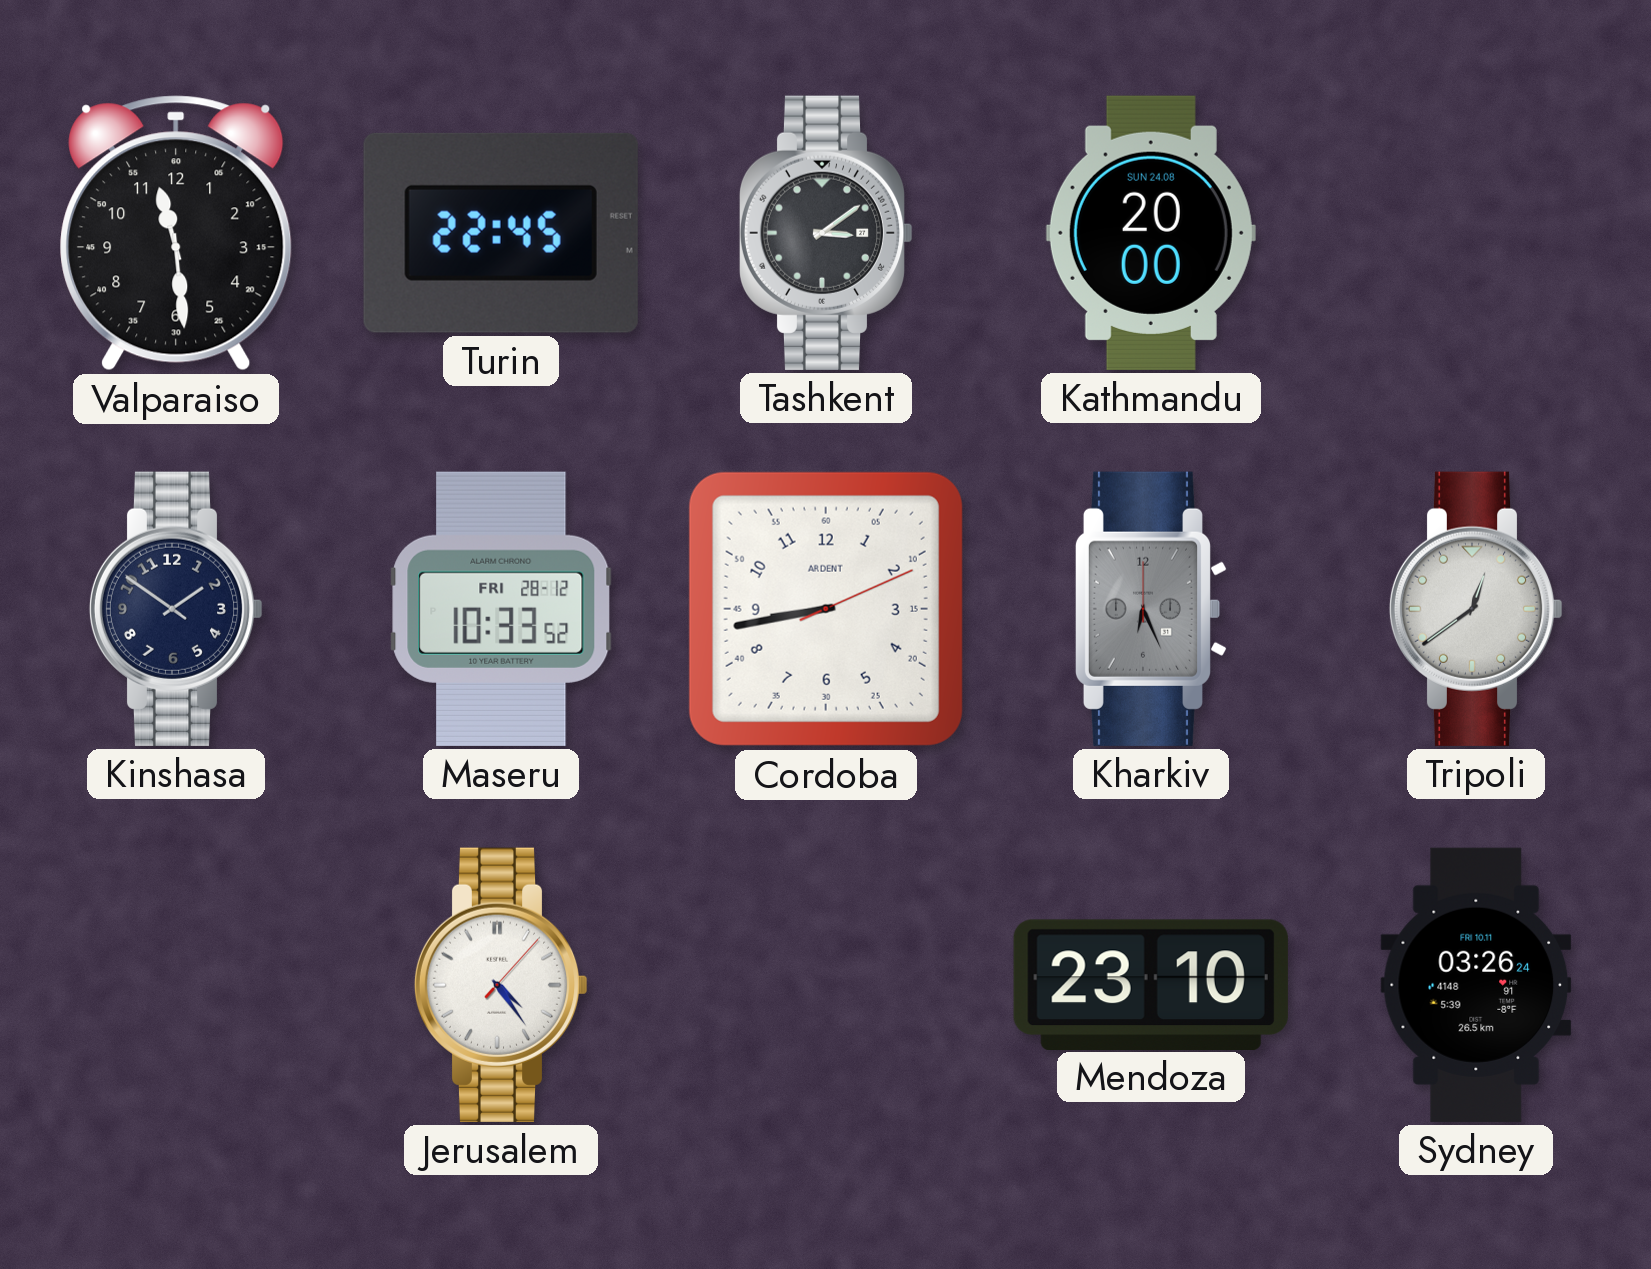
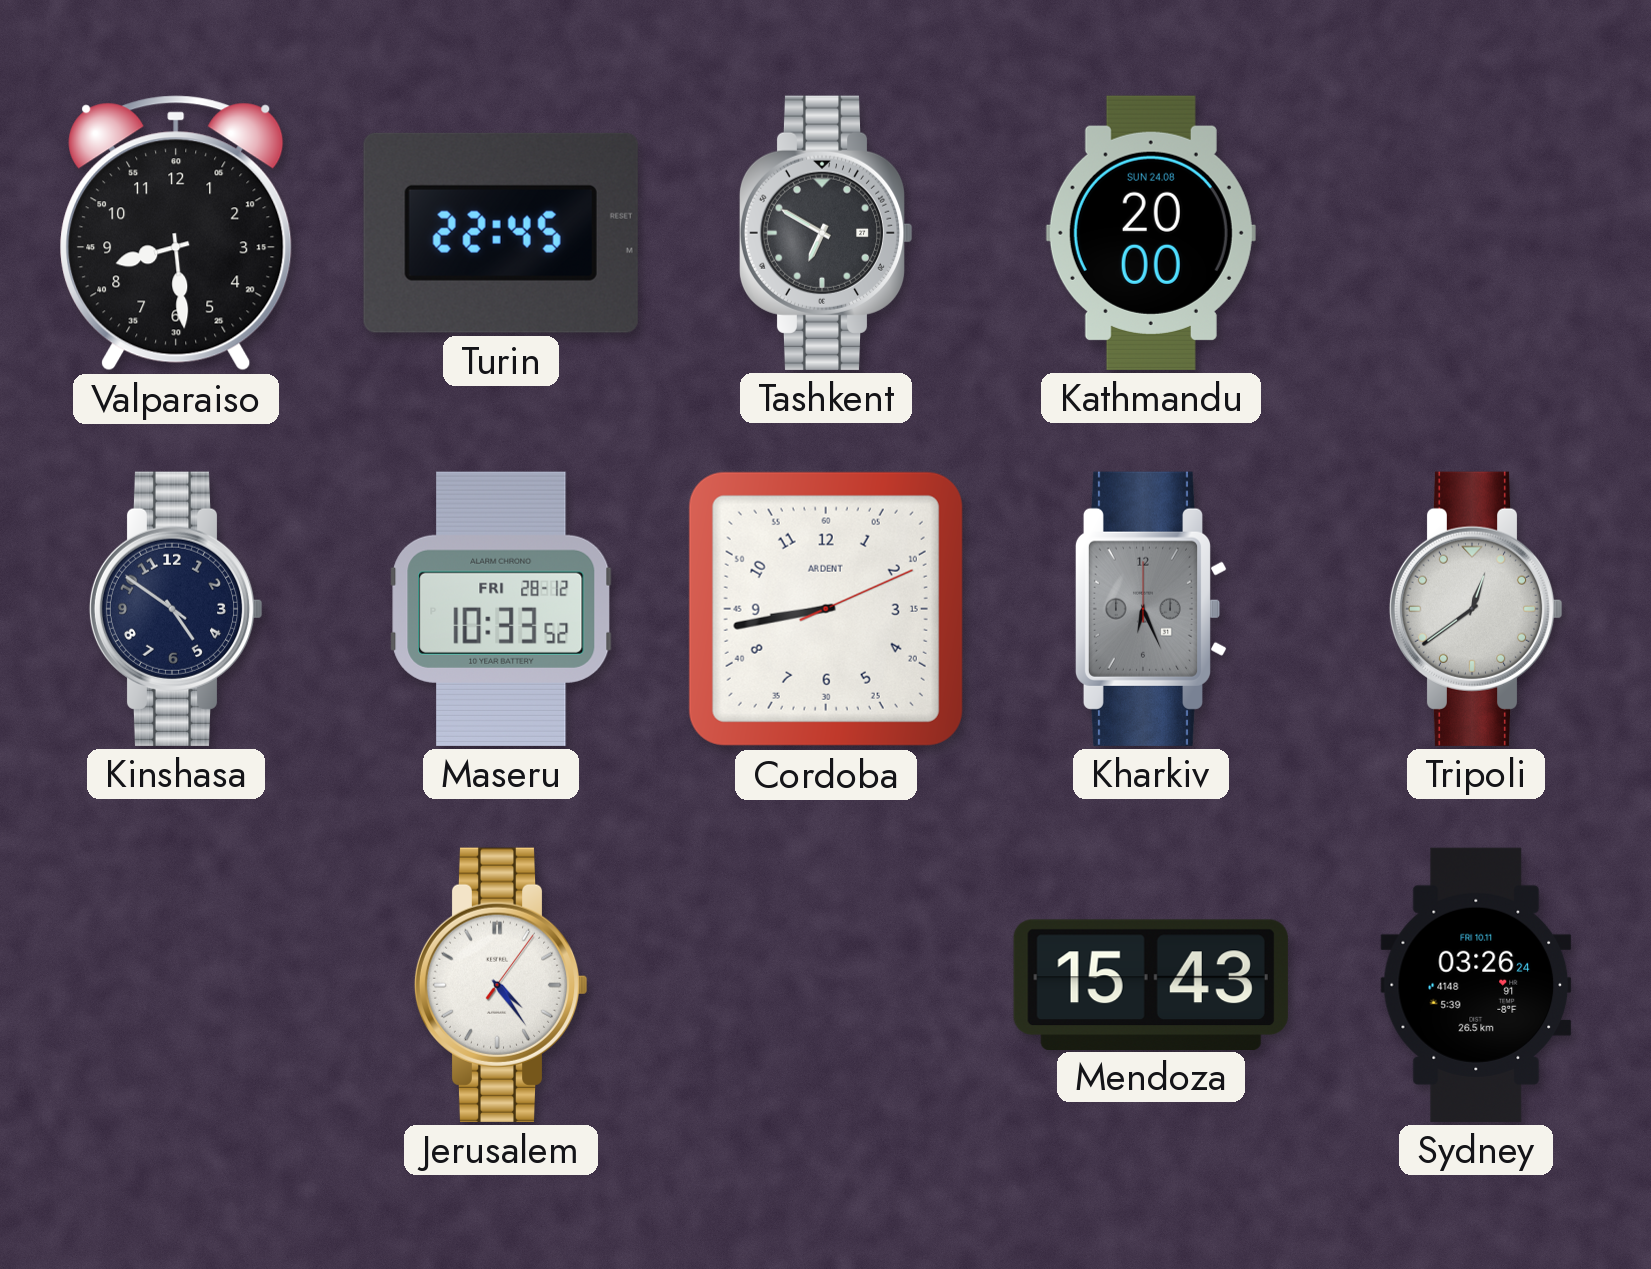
Valparaiso: 11:29 -> 8:29 (176, 233)
Tashkent: 3:09 -> 6:50 (826, 233)
Kinshasa: 1:50 -> 4:50 (176, 609)
Jerusalem: 4:24:07 -> 4:24:06 (501, 985)
Mendoza: 23:10 -> 15:43 (1151, 984)
